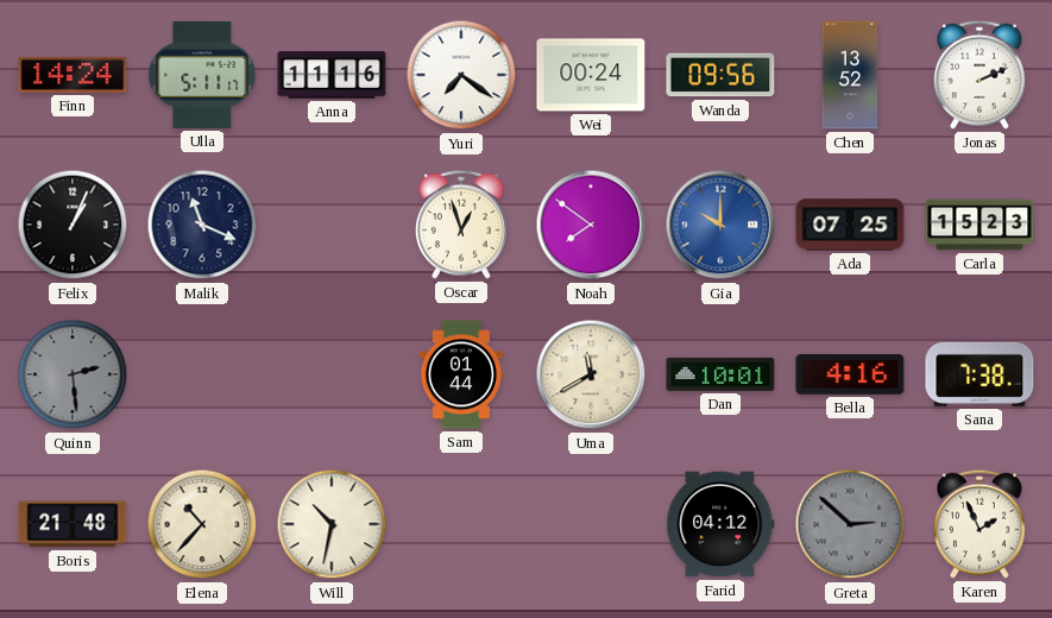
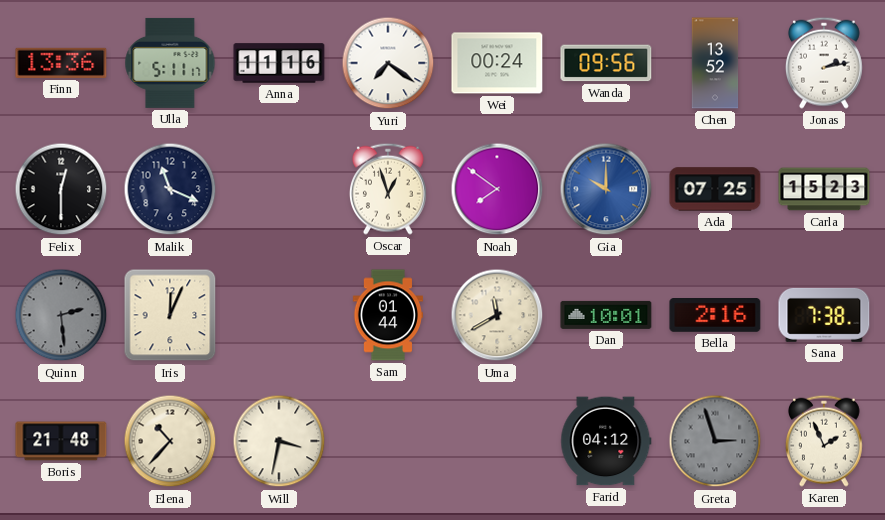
Finn: 14:24 -> 13:36 (61, 63)
Jonas: 2:11 -> 2:13 (824, 63)
Felix: 1:04 -> 12:30 (61, 189)
Iris: none -> 12:04 (170, 315)
Bella: 4:16 -> 2:16 (715, 316)
Will: 10:32 -> 3:32 (279, 441)
Greta: 2:52 -> 2:57 (715, 441)
